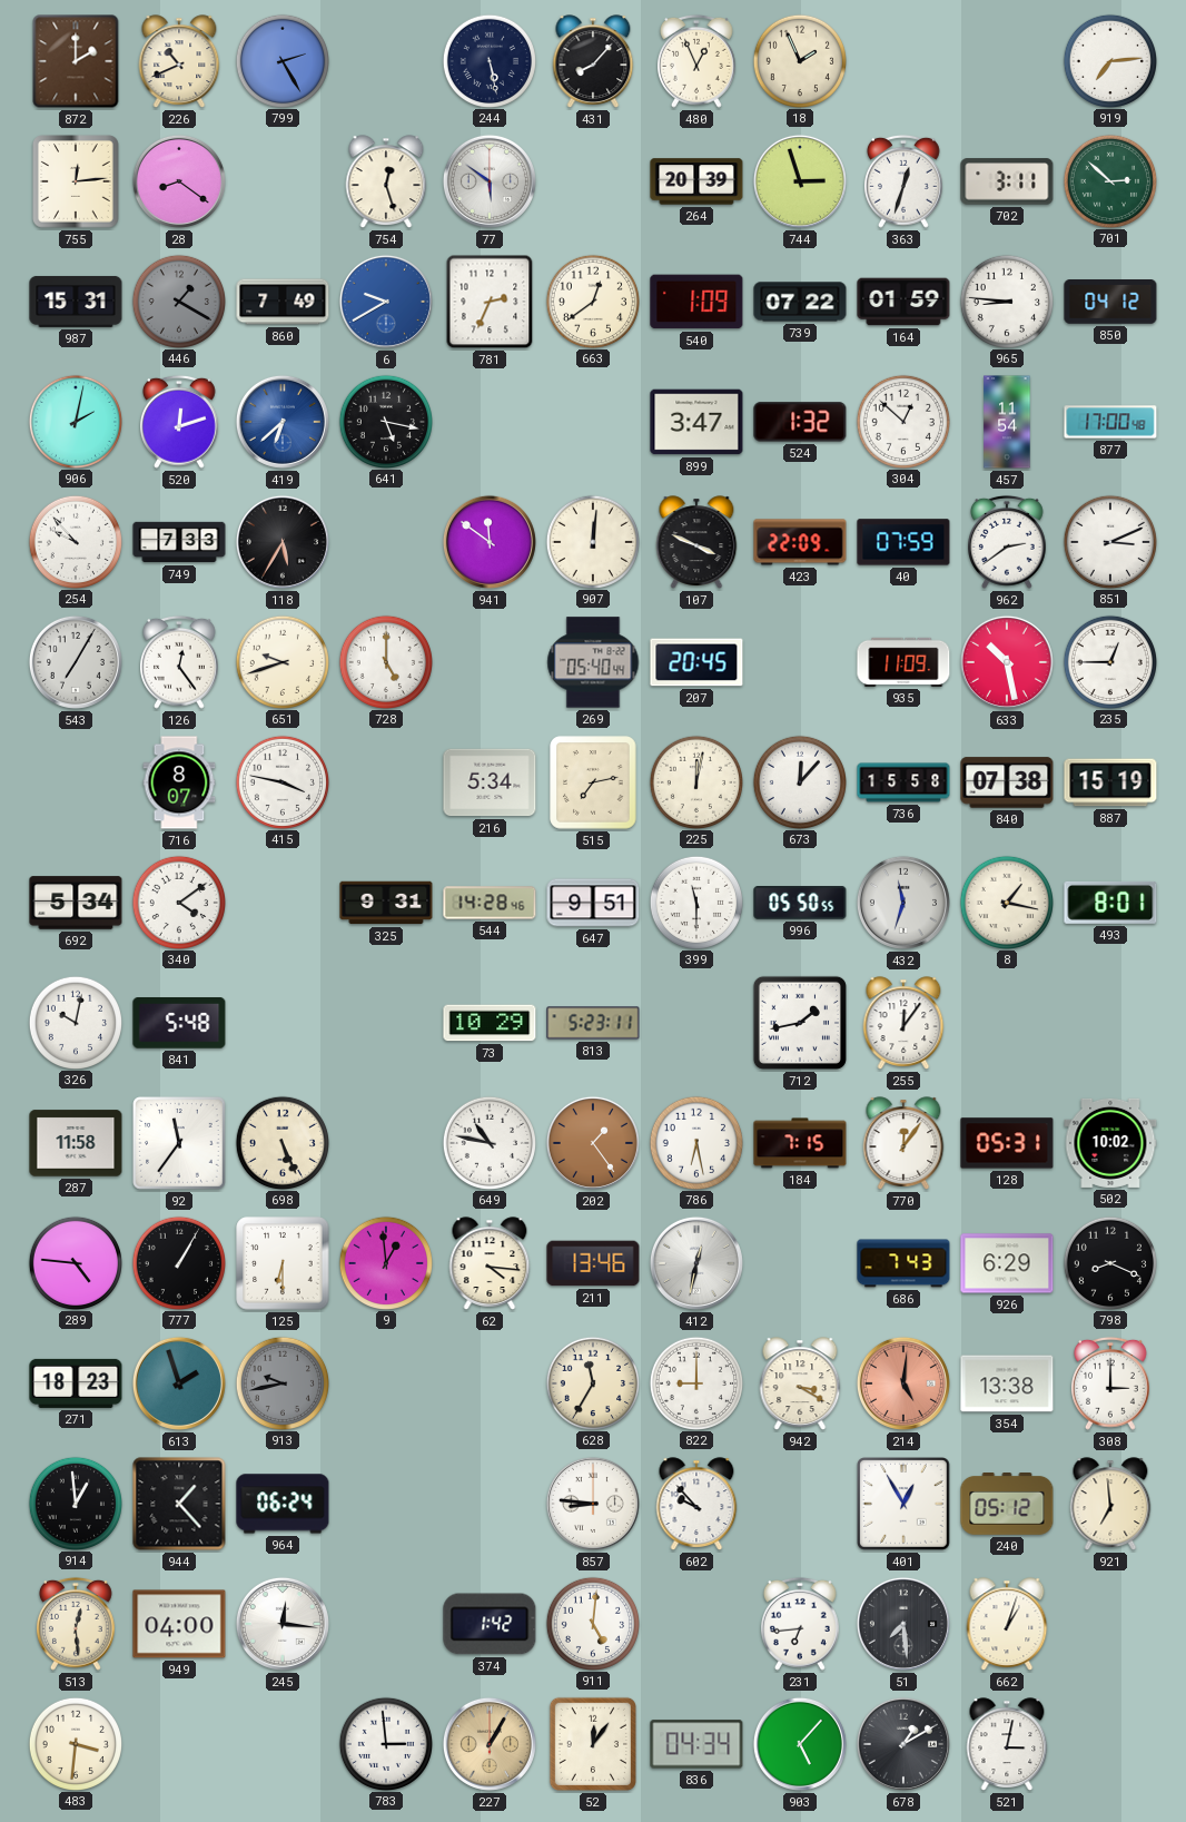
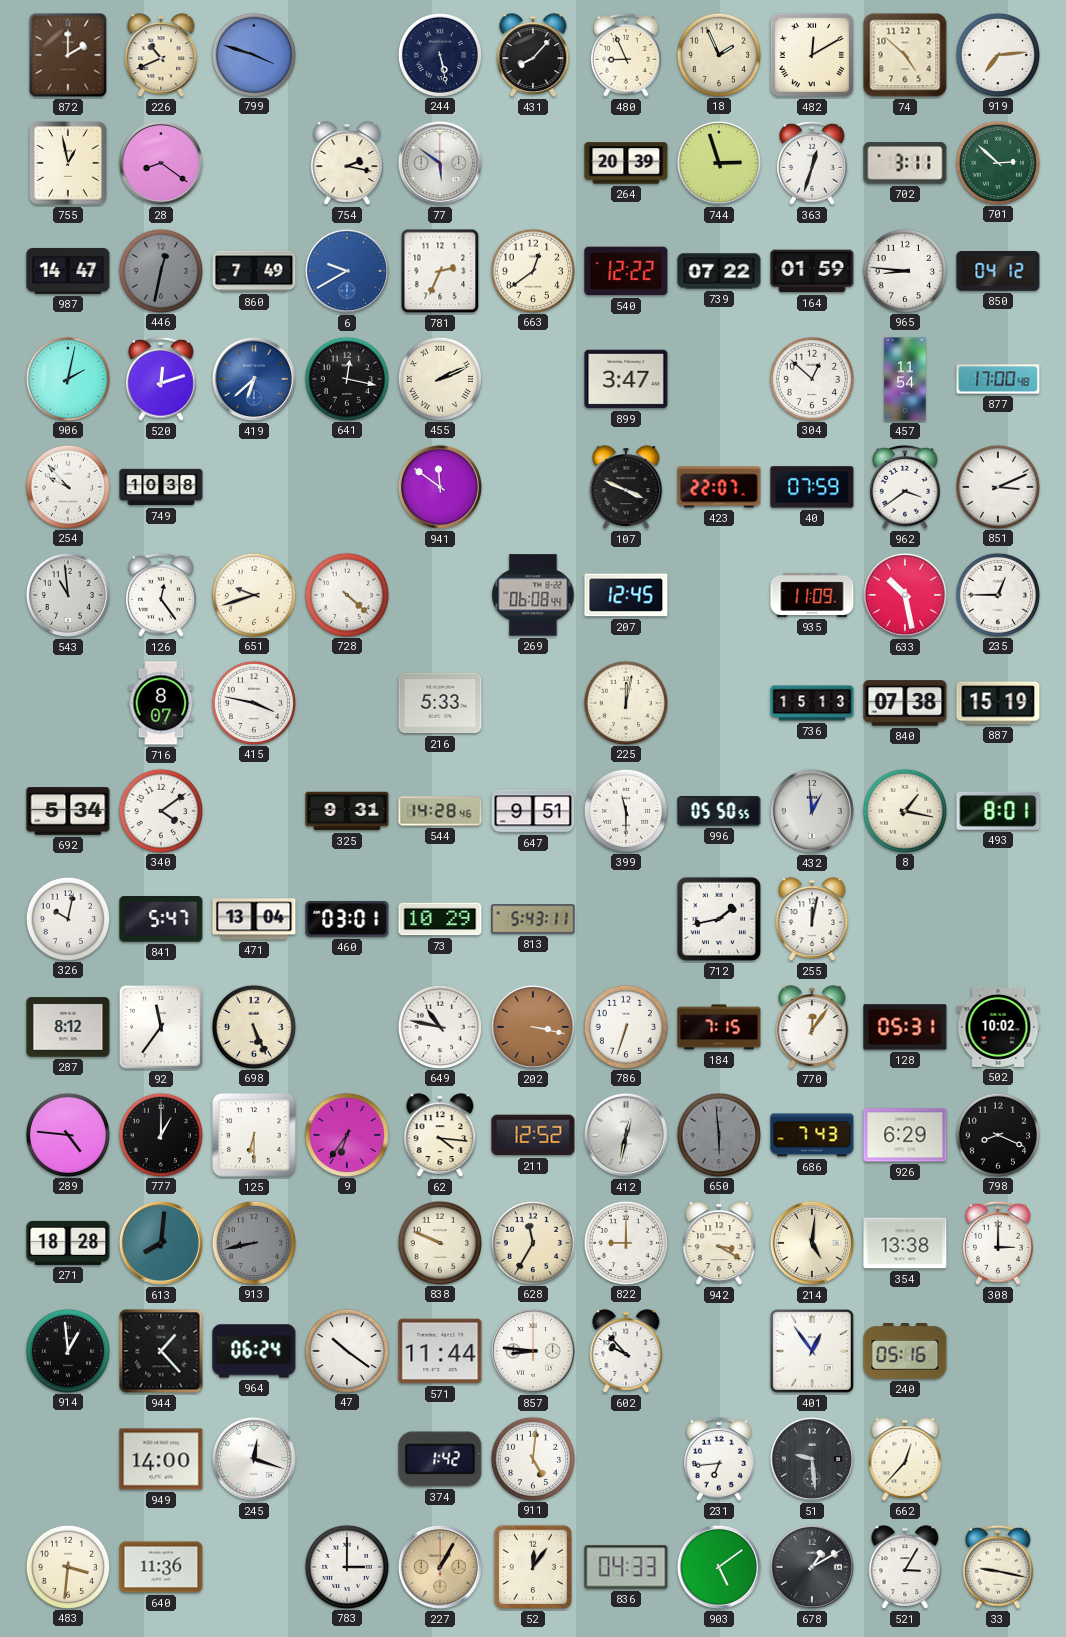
799: 2:25 -> 3:48 (253, 54)
480: 12:56 -> 8:56 (627, 55)
482: none -> 12:10 (812, 55)
74: none -> 4:52 (905, 55)
755: 12:14 -> 12:58 (68, 163)
754: 12:27 -> 2:17 (347, 163)
987: 15:31 -> 14:47 (68, 271)
446: 1:20 -> 12:32 (160, 270)
540: 1:09 -> 12:22 (626, 271)
641: 5:17 -> 12:17 (346, 378)
455: none -> 2:11 (439, 378)
524: 1:32 -> none (800, 422)
749: 7:33 -> 10:38 (161, 487)
118: 5:35 -> none (283, 542)
907: 12:01 -> none (592, 541)
423: 22:09 -> 22:07 (719, 487)
962: 2:39 -> 3:39 (906, 487)
543: 7:05 -> 10:59 (68, 595)
728: 5:00 -> 4:22 (346, 594)
269: 05:40 -> 06:08 (533, 595)
207: 20:45 -> 12:45 (626, 595)
216: 5:34 -> 5:33 (440, 703)
515: 7:13 -> none (593, 782)
673: 12:07 -> none (799, 781)
736: 15:58 -> 15:13 (812, 703)
432: 11:33 -> 12:59 (812, 811)
841: 5:48 -> 5:47 (161, 919)
471: none -> 13:04 (254, 919)
460: none -> 03:01 (347, 919)
813: 5:23 -> 5:43 (533, 919)
255: 12:06 -> 12:02 (812, 919)
287: 11:58 -> 8:12 (68, 1027)
202: 1:24 -> 3:17 (533, 1027)
786: 6:28 -> 6:33 (625, 1026)
777: 1:05 -> 1:00 (160, 1134)
9: 12:59 -> 6:36 (346, 1134)
211: 13:46 -> 12:52 (533, 1135)
650: none -> 5:59 (718, 1134)
271: 18:23 -> 18:28 (68, 1243)
613: 1:57 -> 8:01 (161, 1243)
913: 9:43 -> 8:43 (253, 1242)
838: none -> 9:49 (439, 1242)
214 dial: salmon -> cream (812, 1243)
47: none -> 10:21 (346, 1350)
571: none -> 11:44 (440, 1351)
401: 12:55 -> 12:54 (812, 1351)
240: 05:12 -> 05:16 (905, 1352)
921: 6:59 -> none (1110, 1504)
513: 12:29 -> none (77, 1624)
949: 04:00 -> 14:00 (161, 1459)
245: 12:16 -> 12:18 (254, 1459)
51: 7:29 -> 9:29 (812, 1459)
662: 1:03 -> 12:37 (905, 1459)
640: none -> 11:36 (161, 1567)
783: 2:59 -> 3:00 (346, 1566)
836: 04:34 -> 04:33 (626, 1567)
903: 5:07 -> 5:09 (719, 1567)
521: 3:02 -> 3:05 (905, 1567)
33: none -> 9:17 (999, 1567)
